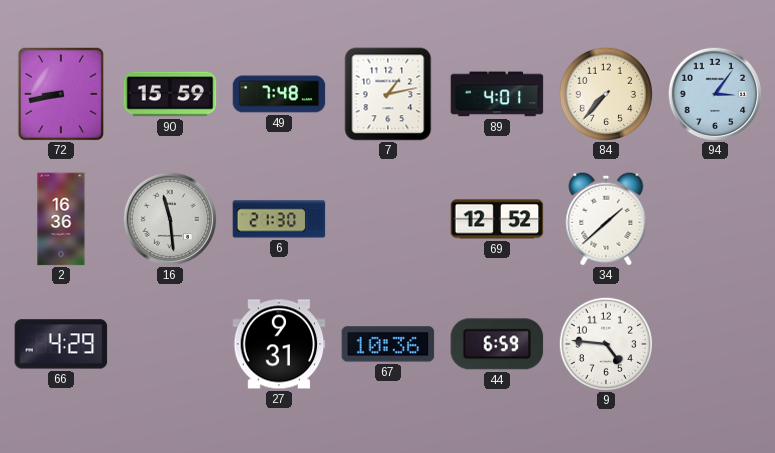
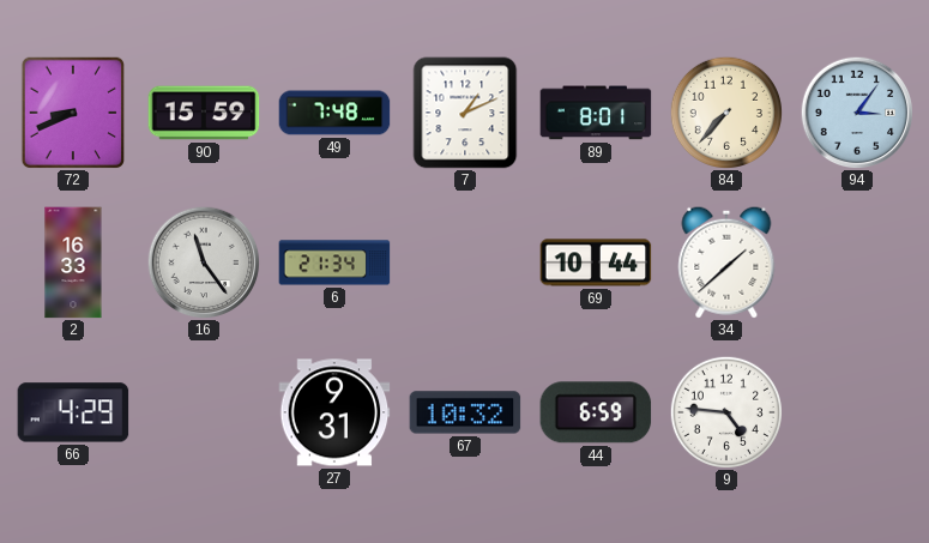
72: 8:43 -> 8:41 (72, 113)
7: 1:13 -> 1:11 (465, 113)
89: 4:01 -> 8:01 (596, 113)
2: 16:36 -> 16:33 (73, 263)
16: 11:29 -> 11:24 (204, 263)
6: 21:30 -> 21:34 (334, 263)
69: 12:52 -> 10:44 (596, 263)
67: 10:36 -> 10:32 (465, 412)
